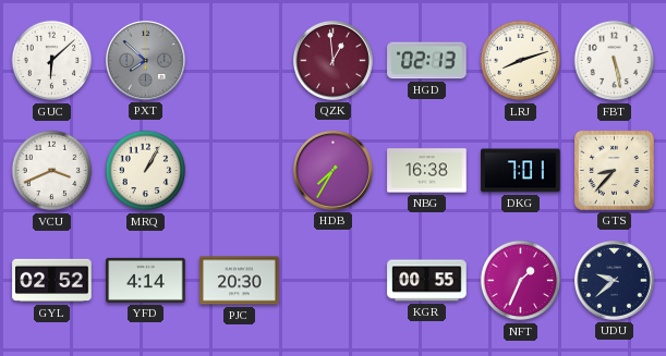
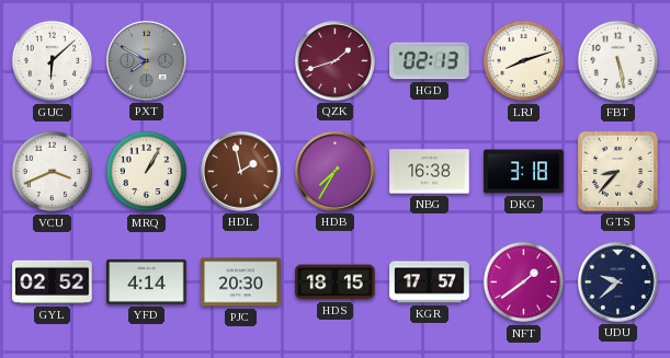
PXT: 7:52 -> 7:50 (147, 61)
QZK: 12:59 -> 1:42 (336, 61)
HDL: none -> 1:58 (241, 172)
DKG: 7:01 -> 3:18 (524, 172)
HDS: none -> 18:15 (336, 282)
KGR: 00:55 -> 17:57 (430, 282)
NFT: 1:34 -> 1:39 (524, 282)
